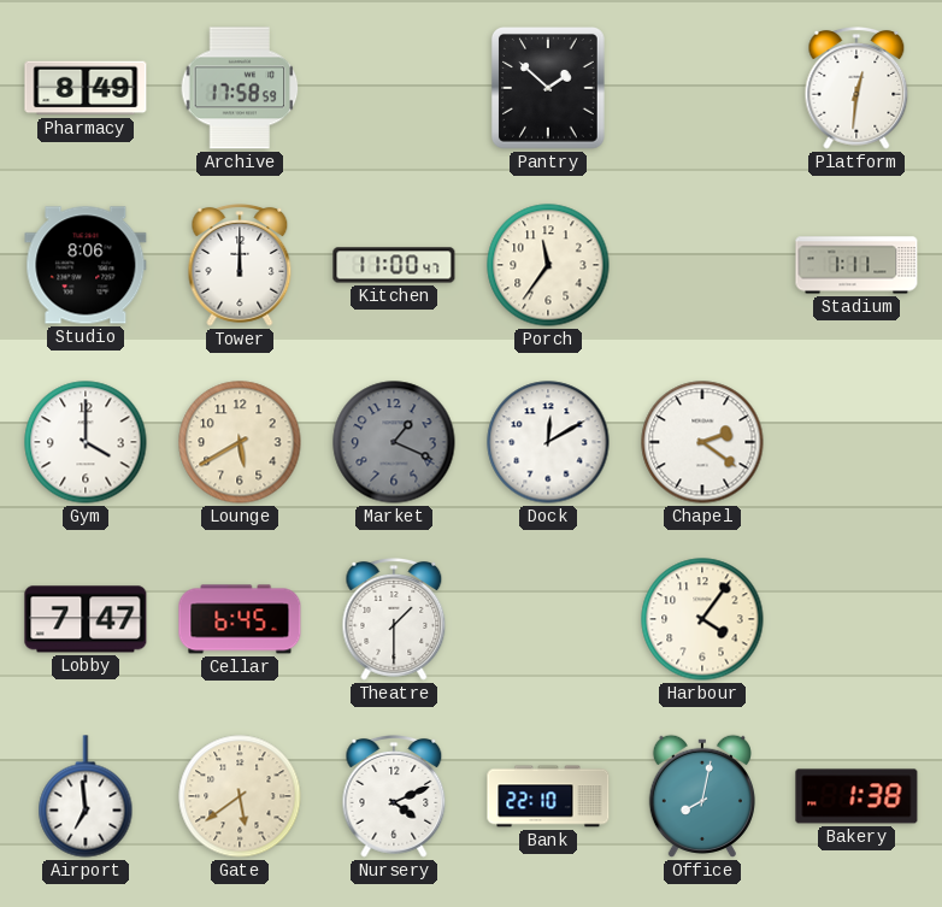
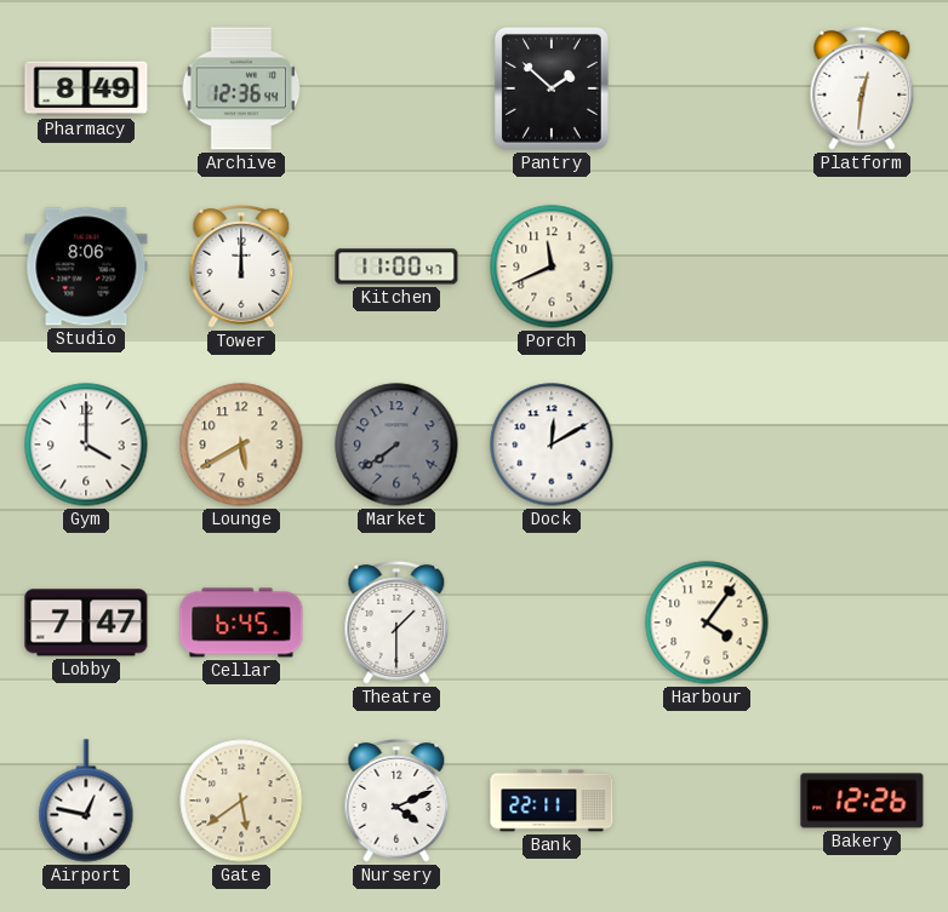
Archive: 17:58 -> 12:36 (241, 88)
Porch: 11:36 -> 11:41 (552, 266)
Stadium: 1:11 -> none (856, 265)
Market: 1:19 -> 7:39 (396, 444)
Chapel: 2:21 -> none (702, 442)
Airport: 6:59 -> 12:47 (86, 801)
Bank: 22:10 -> 22:11 (552, 801)
Office: 8:02 -> none (702, 796)
Bakery: 1:38 -> 12:26 (862, 801)
